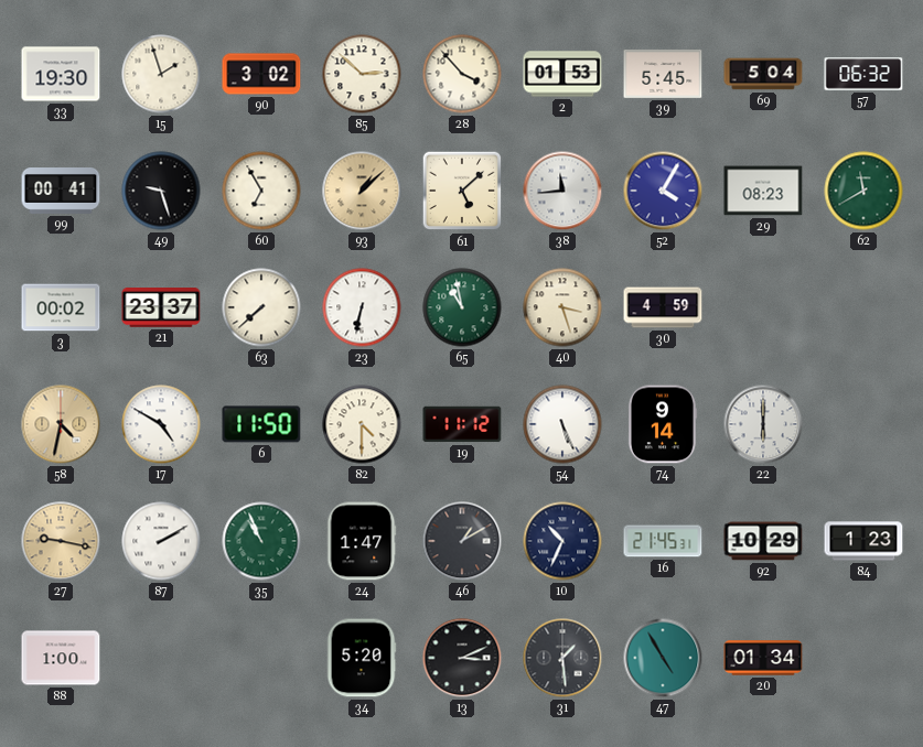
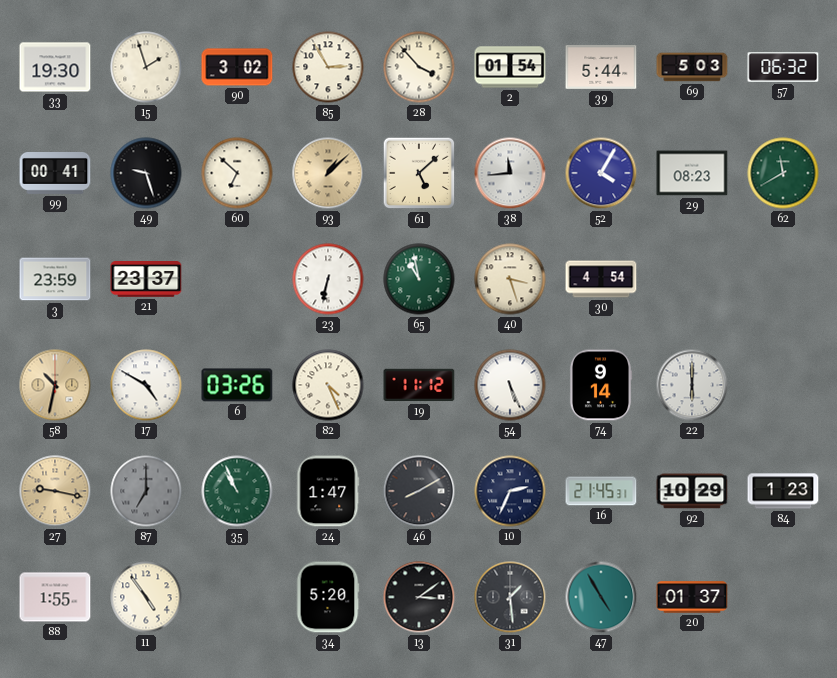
85: 2:52 -> 2:55 (328, 67)
2: 01:53 -> 01:54 (510, 67)
39: 5:45 -> 5:44 (601, 67)
69: 5:04 -> 5:03 (692, 67)
60: 6:55 -> 6:52 (237, 173)
3: 00:02 -> 23:59 (55, 279)
63: 7:38 -> none (261, 307)
30: 4:59 -> 4:54 (601, 279)
58: 4:32 -> 10:32 (55, 385)
6: 11:50 -> 03:26 (237, 385)
82: 4:30 -> 4:26 (328, 385)
87: 2:10 -> 7:00 (146, 491)
87 dial: white -> grey (146, 491)
46: 1:10 -> 8:10 (419, 491)
10: 10:34 -> 2:34 (510, 491)
88: 1:00 -> 1:55 (55, 597)
11: none -> 4:54 (146, 597)
13: 3:11 -> 3:09 (419, 597)
20: 01:34 -> 01:37 (692, 597)
